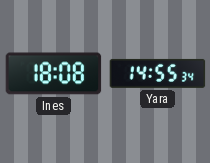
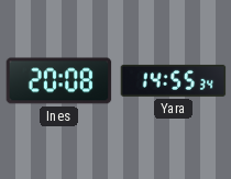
Ines: 18:08 -> 20:08 (59, 81)
